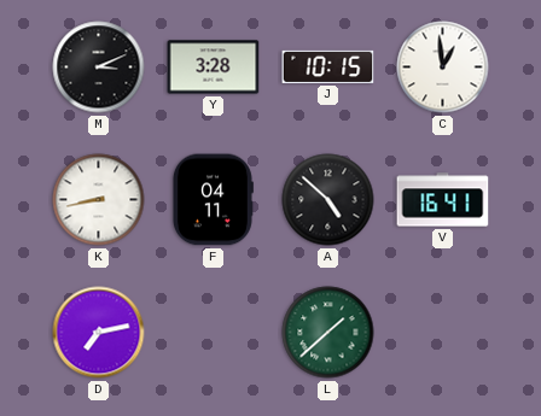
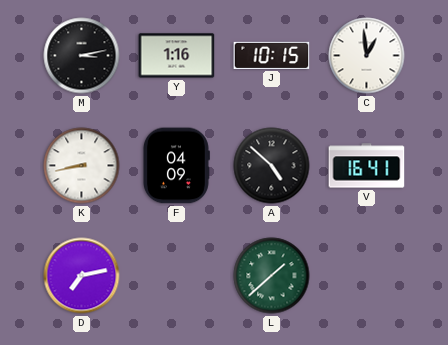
M: 3:11 -> 3:13 (82, 56)
Y: 3:28 -> 1:16 (177, 56)
F: 04:11 -> 04:09 (176, 166)
